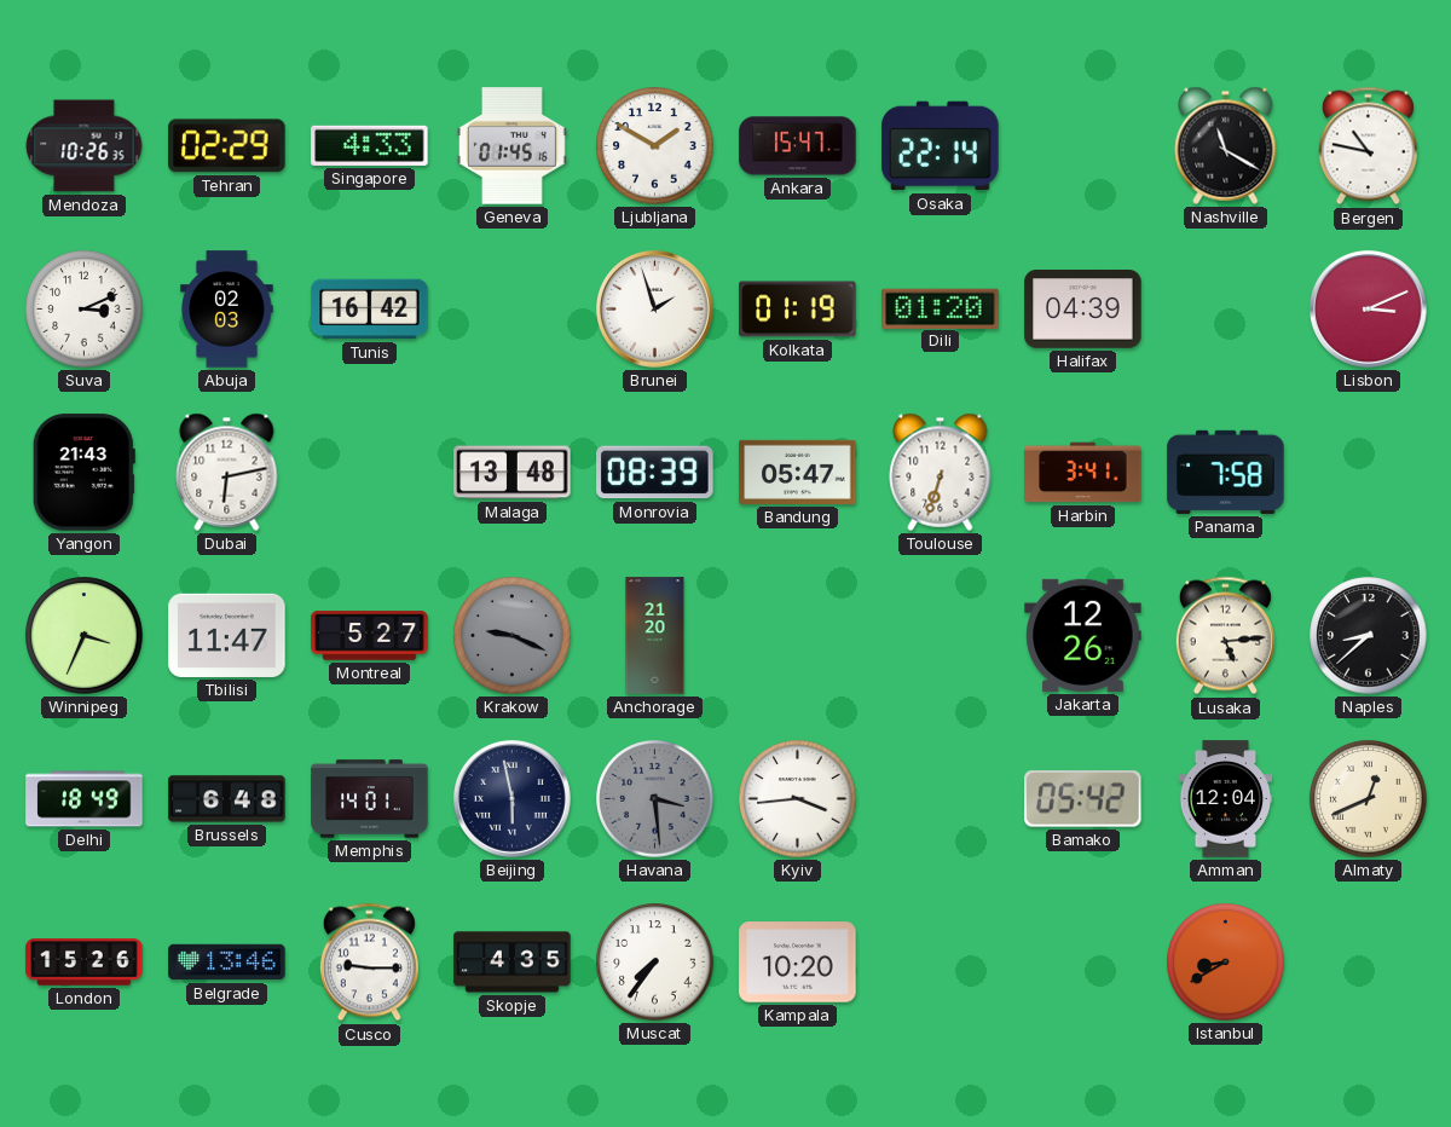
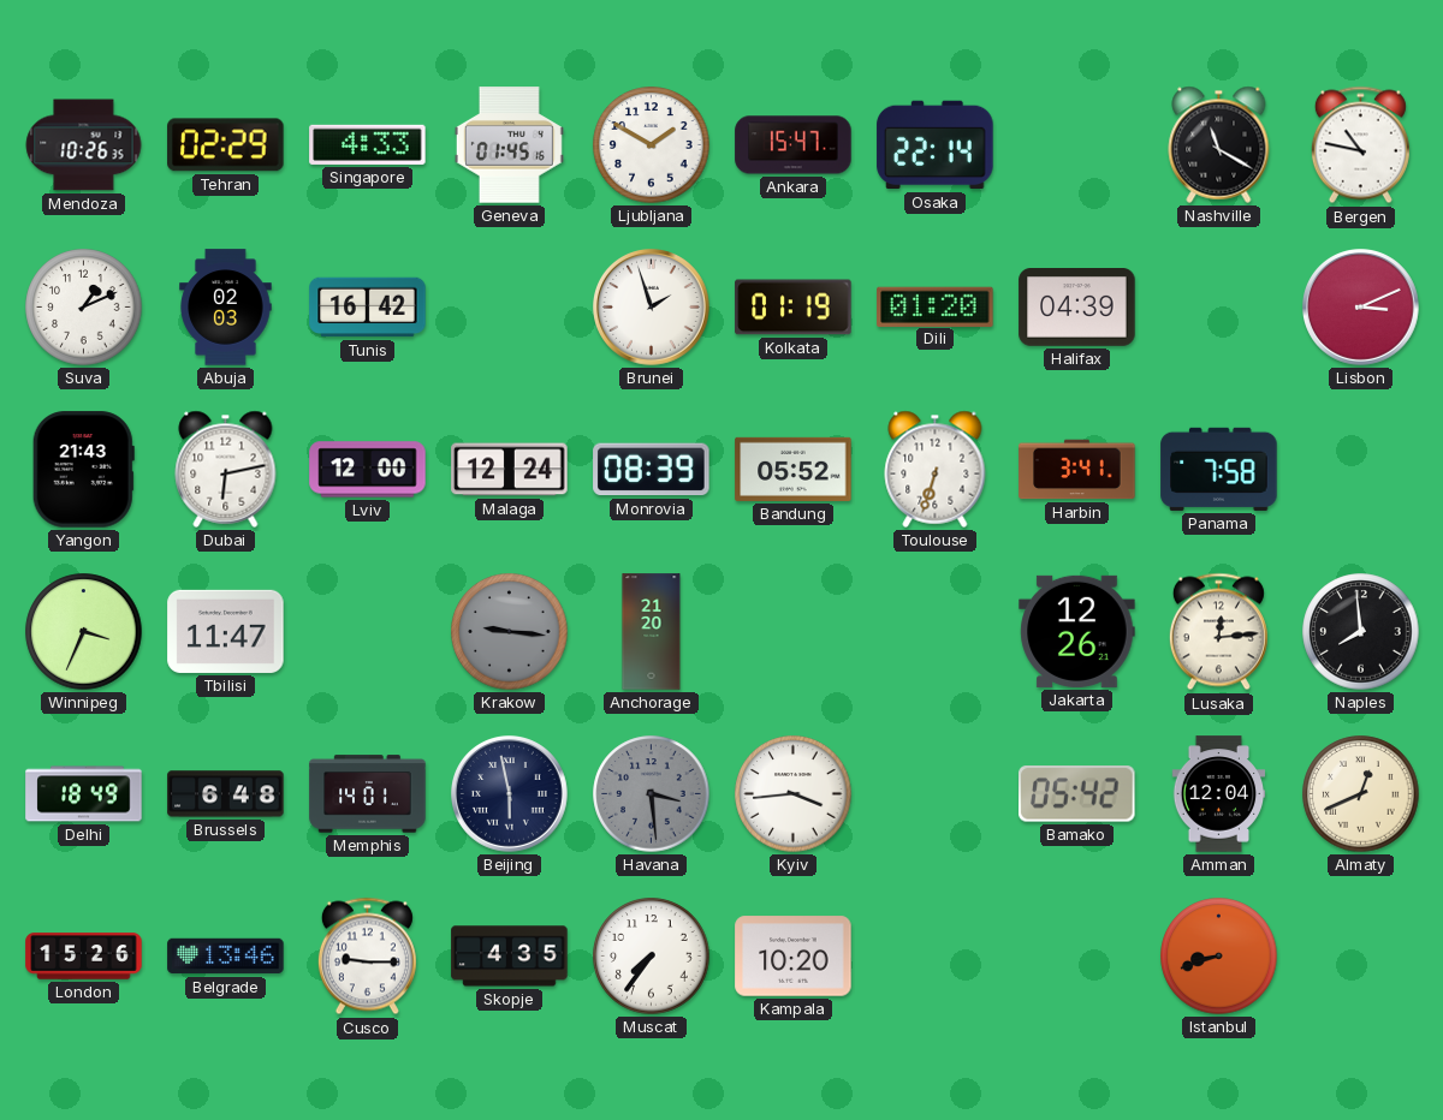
Suva: 3:11 -> 1:11 (84, 308)
Lviv: none -> 12:00 (368, 470)
Malaga: 13:48 -> 12:24 (510, 470)
Bandung: 05:47 -> 05:52 (794, 469)
Montreal: 5:27 -> none (370, 636)
Krakow: 9:19 -> 9:16 (510, 632)
Lusaka: 5:14 -> 12:14 (1218, 632)
Naples: 8:38 -> 7:59 (1361, 632)
Istanbul: 8:40 -> 8:42 (1219, 957)
